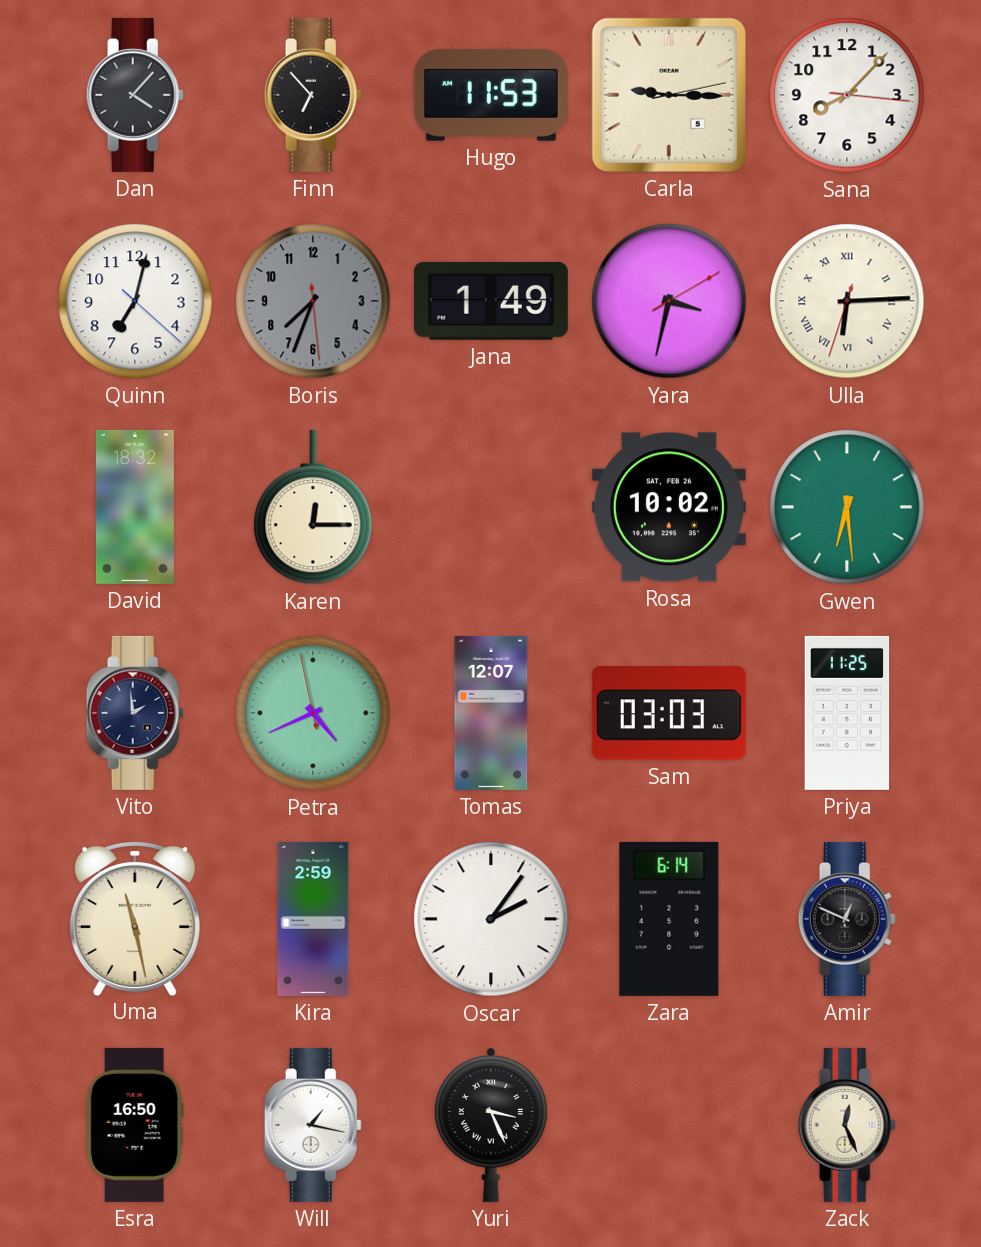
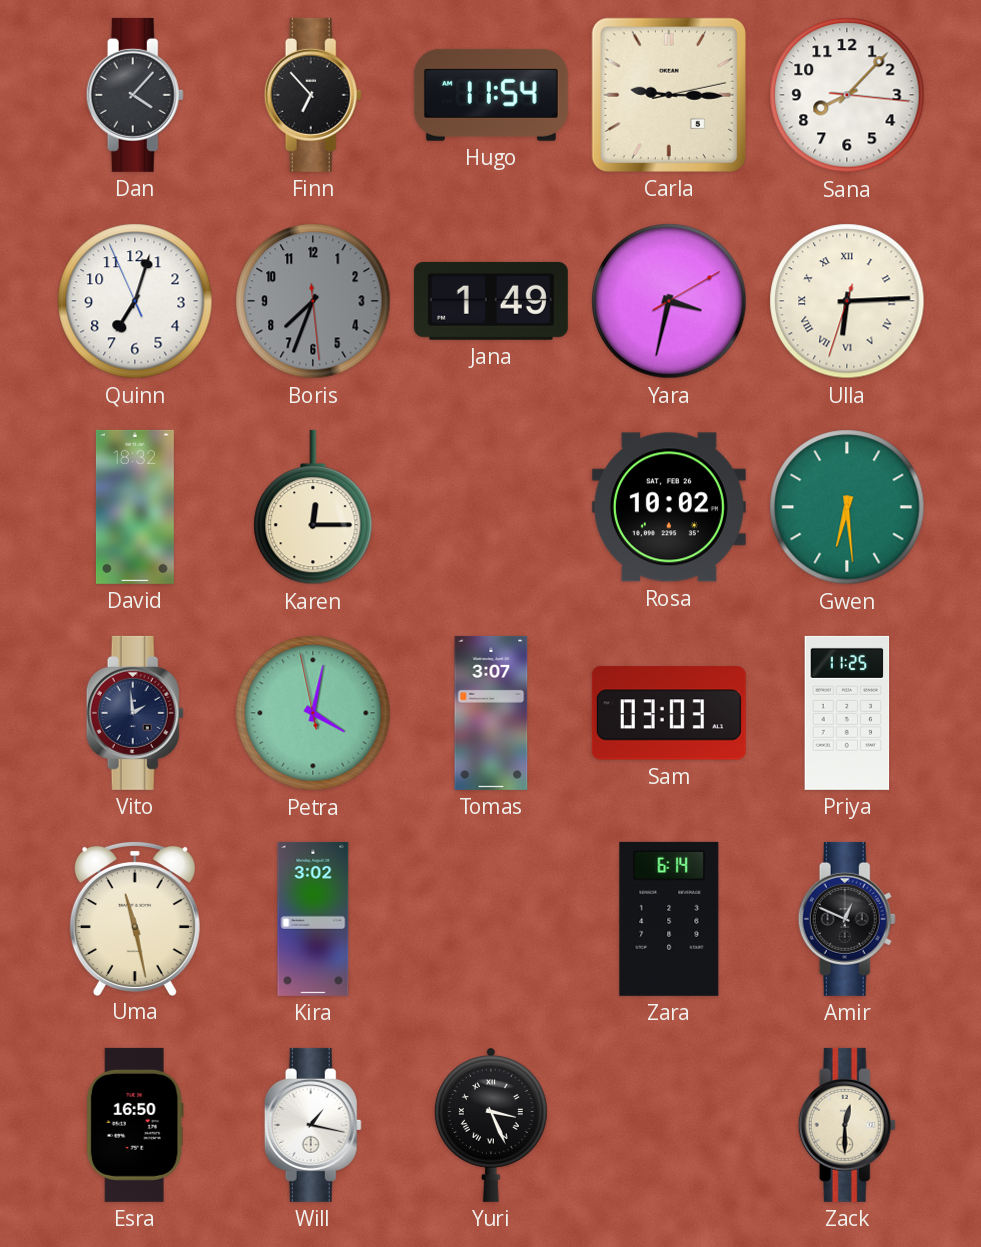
Hugo: 11:53 -> 11:54 (491, 95)
Quinn: 7:02:22 -> 7:02:56 (135, 301)
Petra: 4:40 -> 4:01 (313, 713)
Tomas: 12:07 -> 3:07 (491, 713)
Kira: 2:59 -> 3:02 (313, 919)
Oscar: 2:06 -> none (491, 919)
Zack: 12:26 -> 12:30 (847, 1125)
